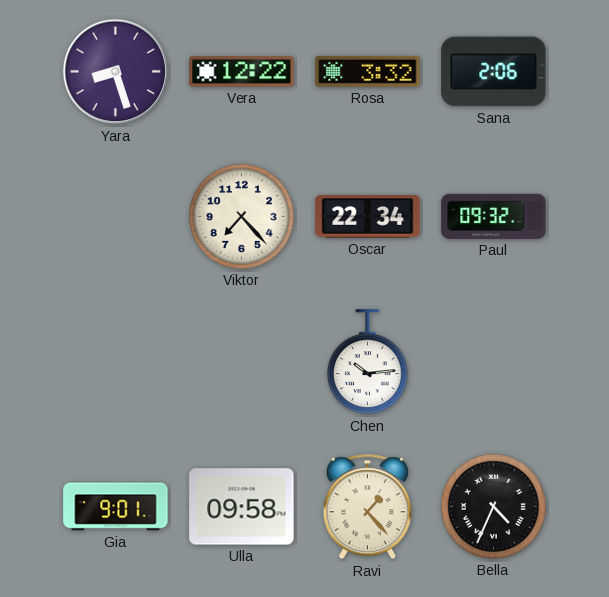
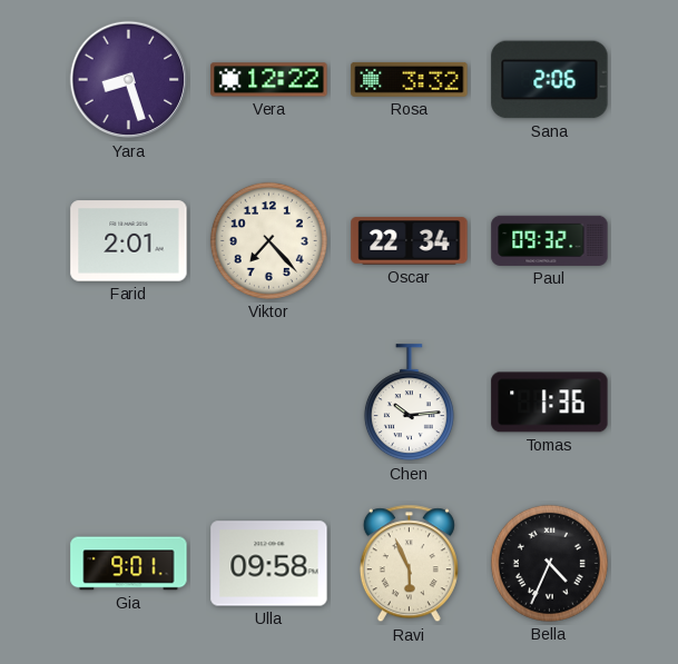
Farid: none -> 2:01 (129, 241)
Tomas: none -> 1:36 (550, 403)
Ravi: 1:23 -> 5:56 (409, 564)
